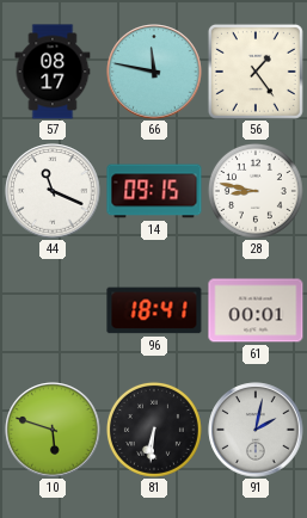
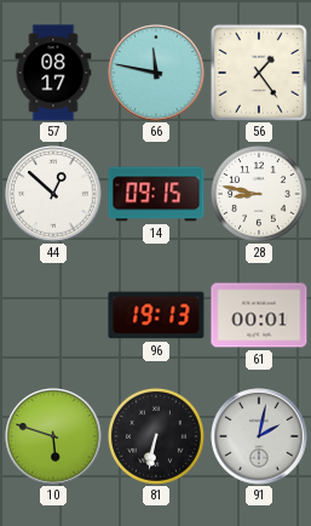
44: 11:19 -> 12:52 (53, 194)
96: 18:41 -> 19:13 (156, 315)
81: 6:31 -> 6:32 (156, 436)
